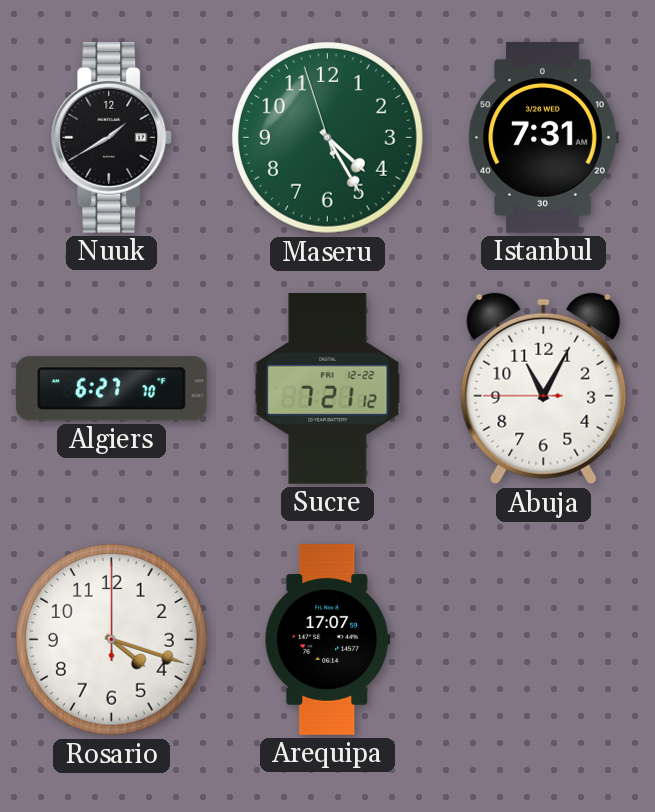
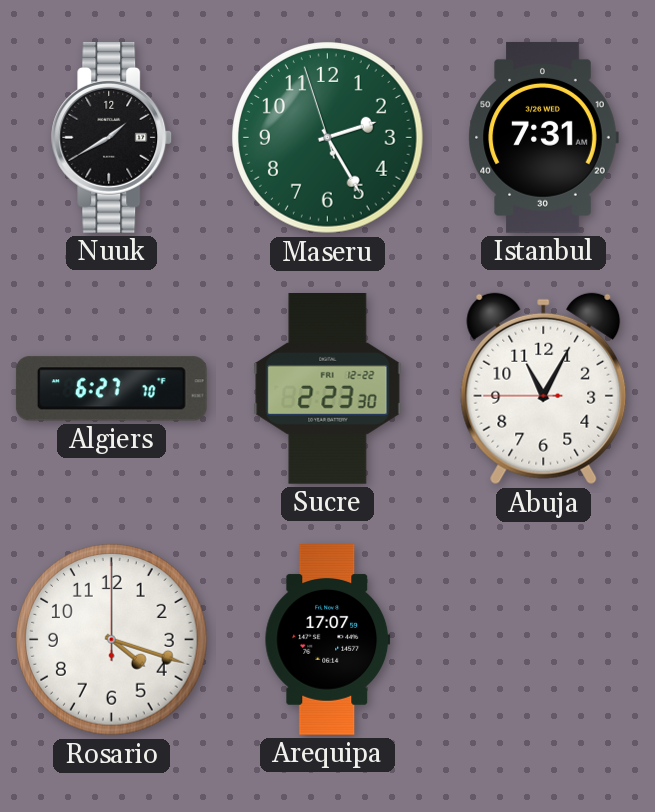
Maseru: 4:24 -> 2:24 (328, 138)
Sucre: 7:21 -> 2:23 (328, 389)
